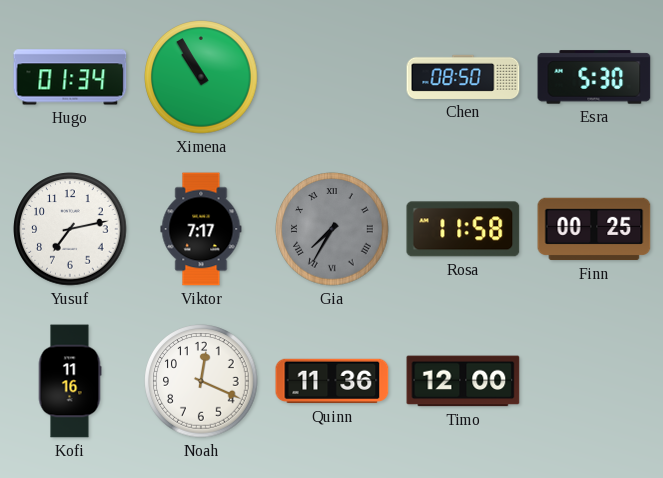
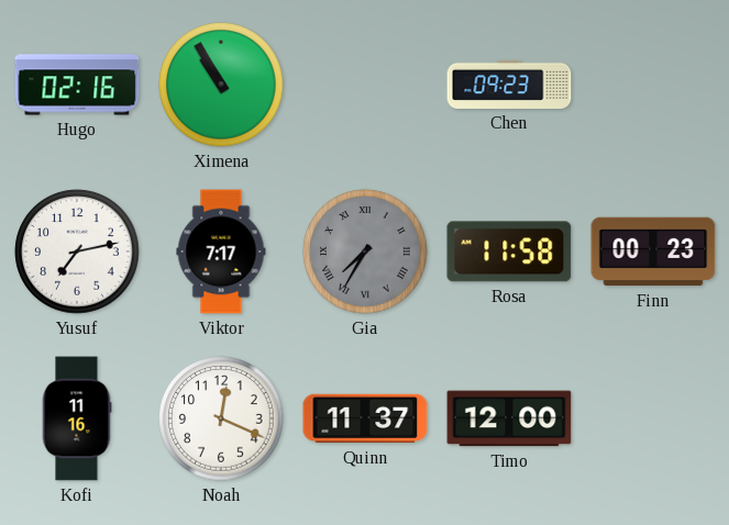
Hugo: 01:34 -> 02:16 (77, 85)
Chen: 08:50 -> 09:23 (509, 85)
Esra: 5:30 -> none (594, 77)
Finn: 00:25 -> 00:23 (653, 252)
Quinn: 11:36 -> 11:37 (365, 418)
